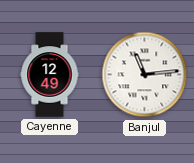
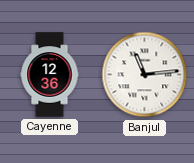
Cayenne: 12:49 -> 12:36 (50, 75)
